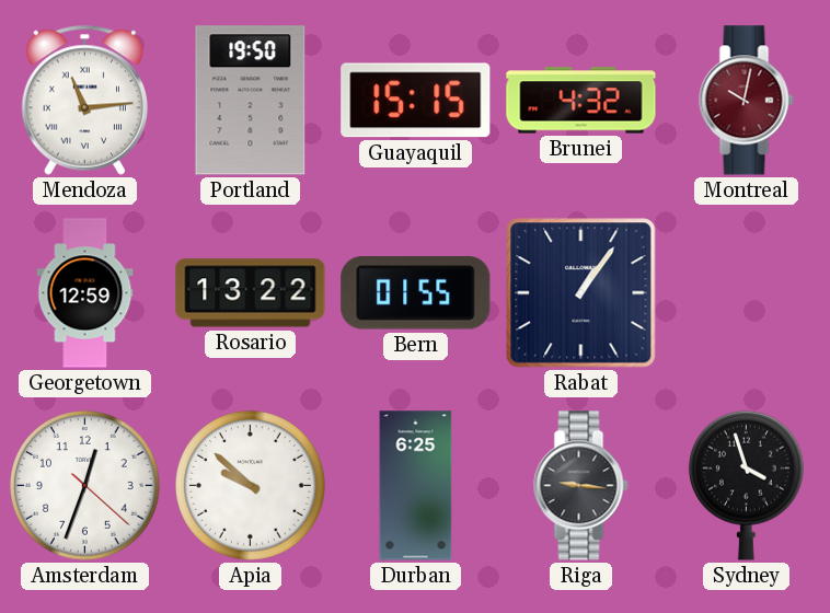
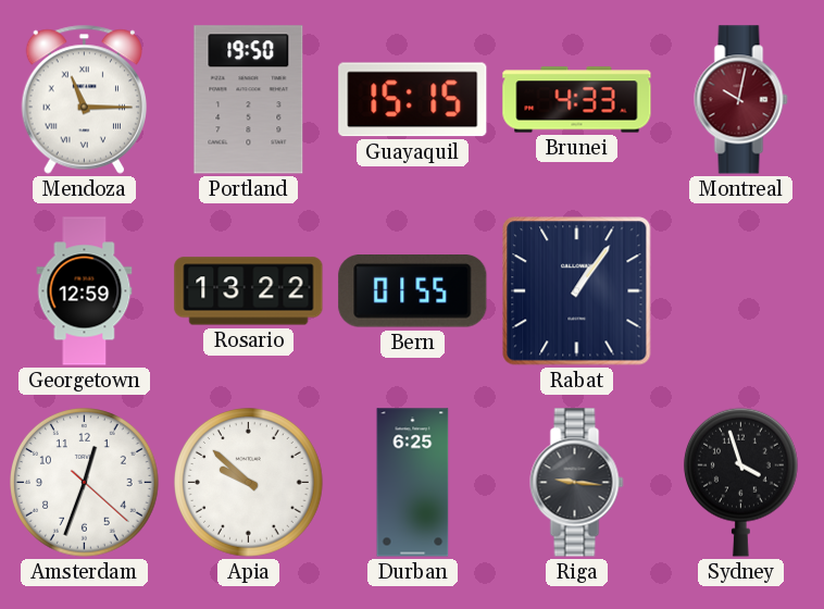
Mendoza: 11:14 -> 11:15 (84, 99)
Brunei: 4:32 -> 4:33 (577, 100)
